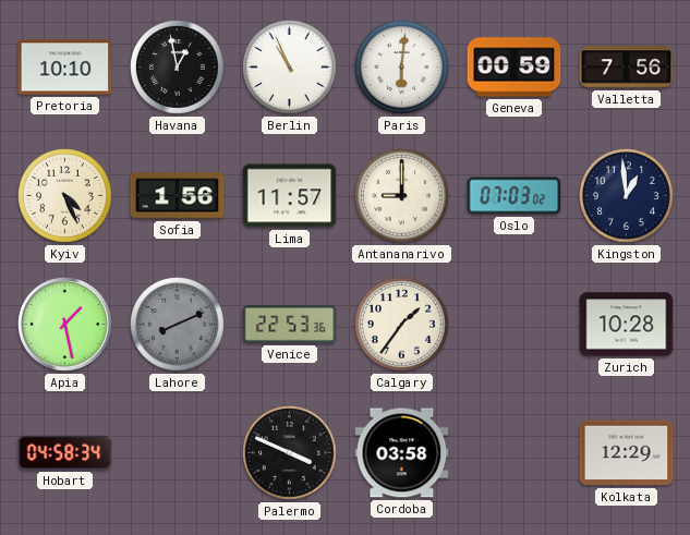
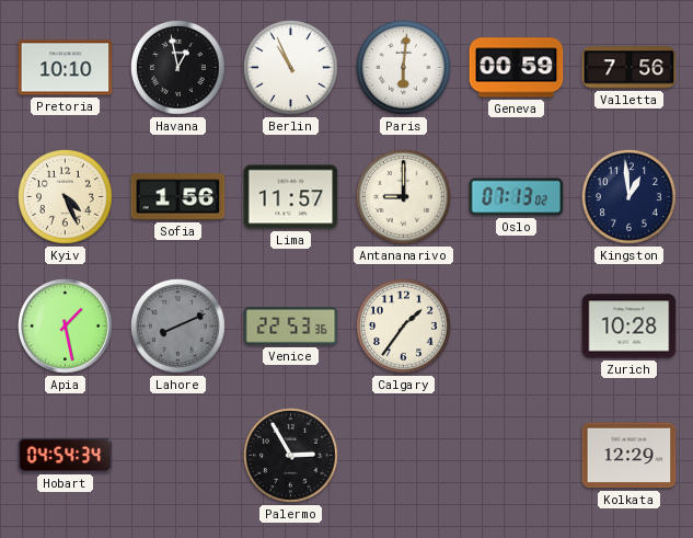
Oslo: 07:03 -> 07:13 (517, 197)
Hobart: 04:58 -> 04:54 (66, 455)
Palermo: 3:49 -> 2:55 (291, 456)
Cordoba: 03:58 -> none (402, 453)
